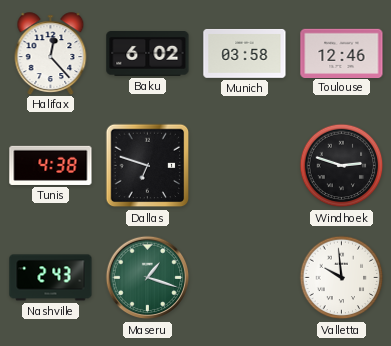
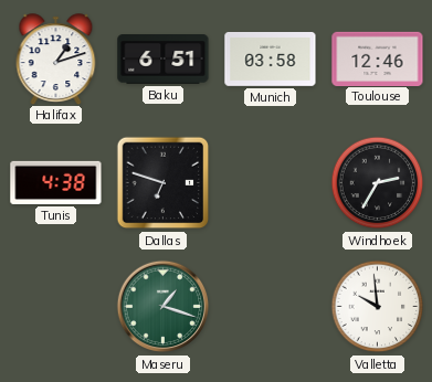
Halifax: 12:23 -> 1:12 (56, 59)
Baku: 6:02 -> 6:51 (164, 60)
Windhoek: 2:48 -> 2:35 (378, 183)
Nashville: 2:43 -> none (51, 278)
